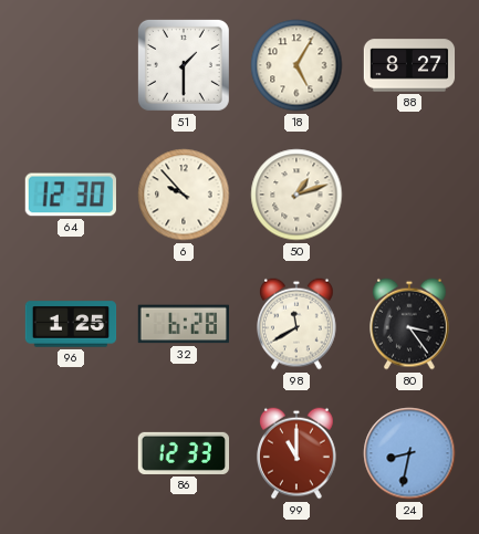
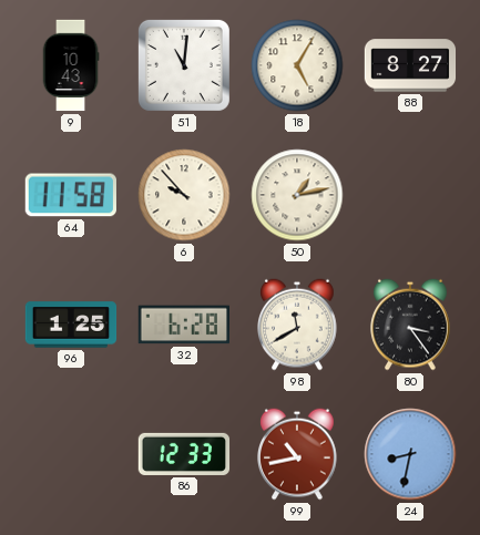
9: none -> 10:43 (71, 65)
51: 1:30 -> 11:01 (184, 65)
64: 12:30 -> 11:58 (71, 195)
50: 1:12 -> 1:13 (297, 195)
99: 11:00 -> 10:43 (298, 454)
